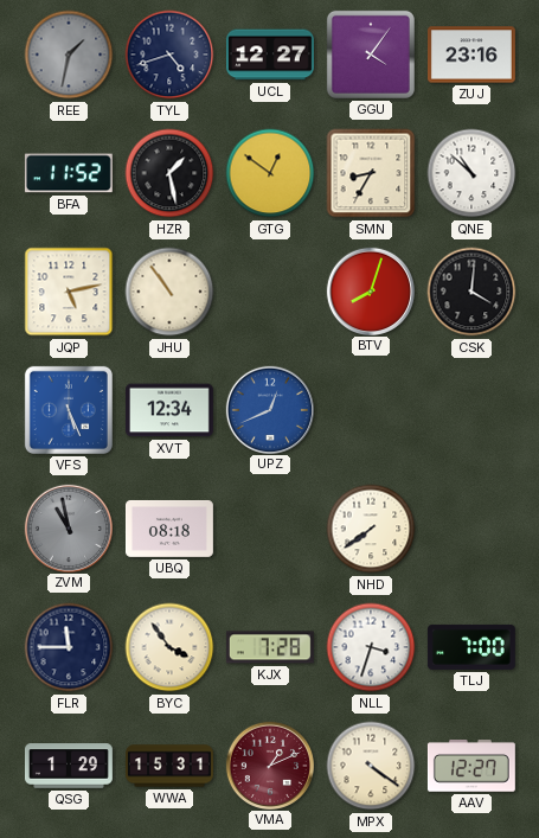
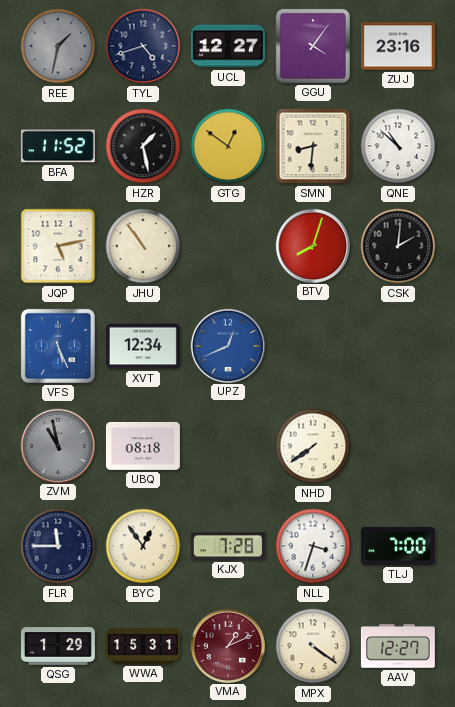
SMN: 8:35 -> 8:31 (313, 146)
CSK: 4:01 -> 2:01 (398, 246)
BYC: 3:54 -> 12:54 (143, 546)
